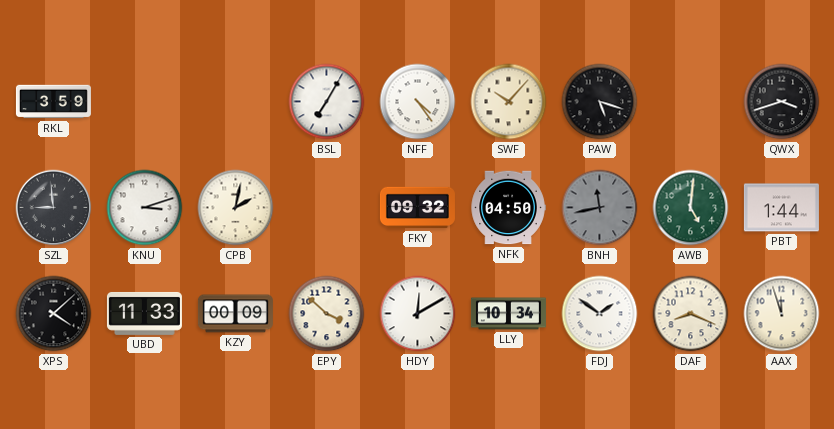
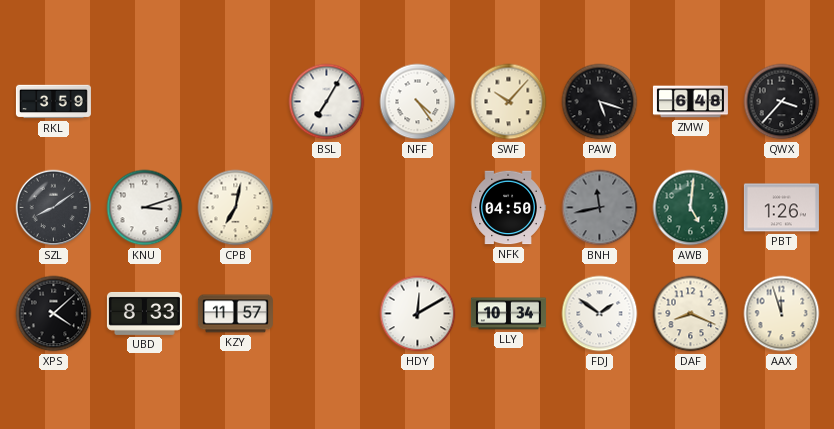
ZMW: none -> 6:48 (690, 102)
QWX: 3:42 -> 3:37 (782, 102)
SZL: 8:59 -> 8:09 (54, 208)
CPB: 2:02 -> 7:02 (236, 208)
FKY: 09:32 -> none (417, 208)
PBT: 1:44 -> 1:26 (781, 208)
UBD: 11:33 -> 8:33 (144, 313)
KZY: 00:09 -> 11:57 (235, 314)
EPY: 3:52 -> none (327, 314)
